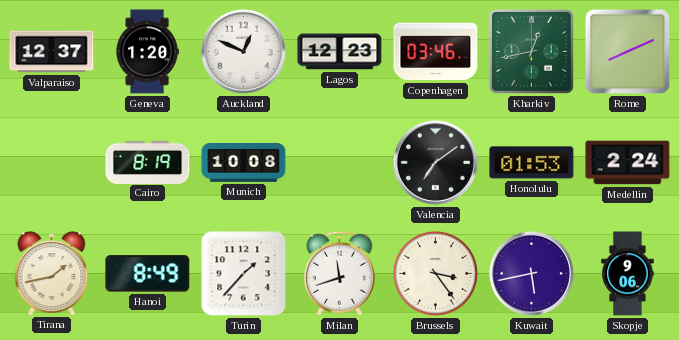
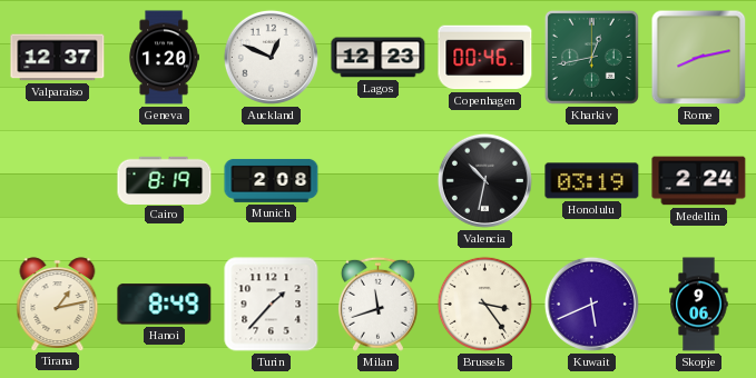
Copenhagen: 03:46 -> 00:46 (485, 58)
Rome: 8:11 -> 8:13 (699, 58)
Munich: 10:08 -> 2:08 (272, 180)
Valencia: 7:09 -> 10:32 (484, 180)
Honolulu: 01:53 -> 03:19 (592, 181)
Tirana: 1:43 -> 1:13 (58, 304)
Kuwait: 5:43 -> 5:41 (591, 304)
